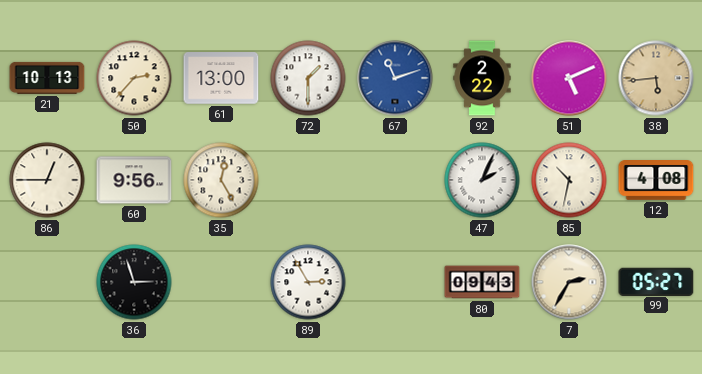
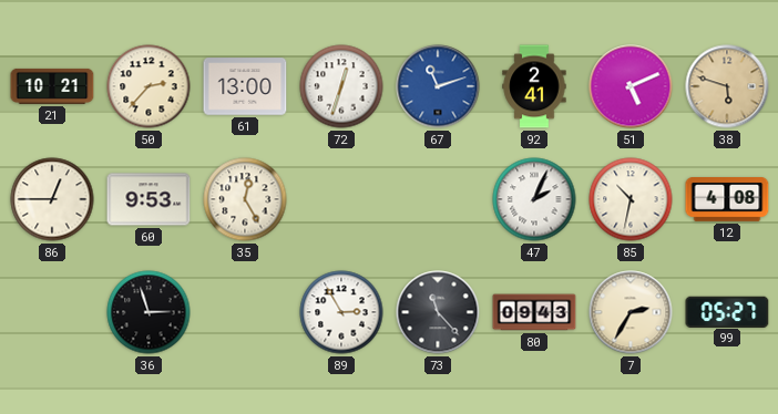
21: 10:13 -> 10:21 (52, 86)
72: 1:30 -> 12:33 (341, 86)
92: 2:22 -> 2:41 (534, 86)
38: 5:44 -> 5:48 (727, 86)
60: 9:56 -> 9:53 (149, 199)
73: none -> 11:23 (438, 312)
